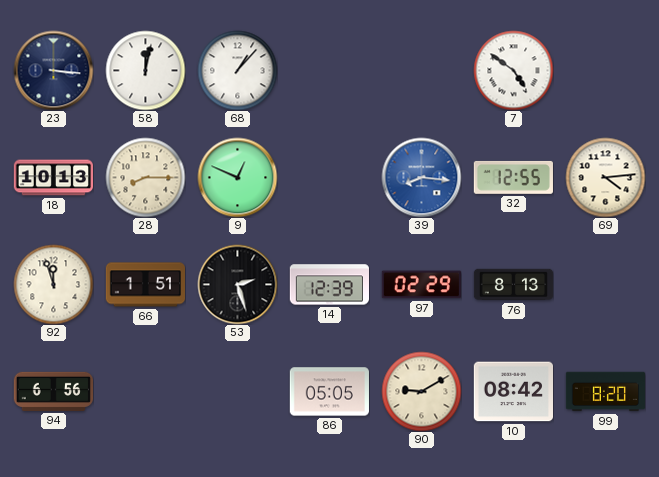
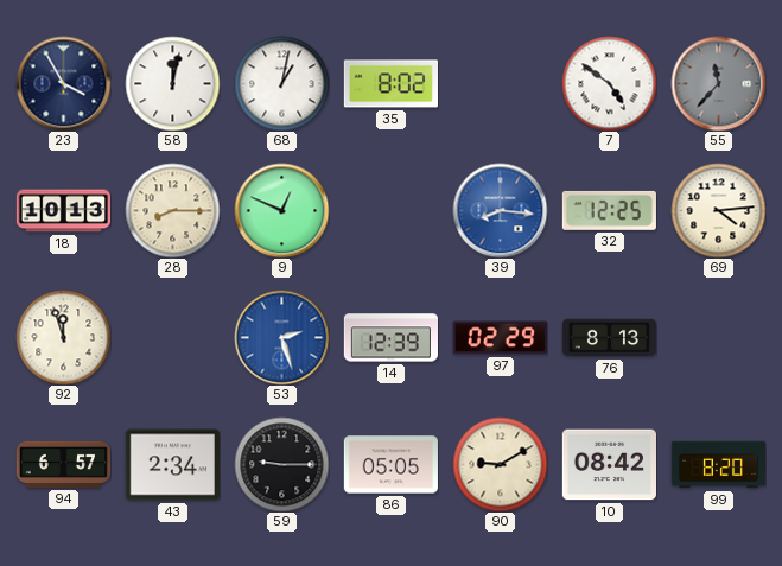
23: 3:16 -> 3:55 (63, 83)
68: 1:07 -> 1:02 (281, 83)
35: none -> 8:02 (390, 84)
55: none -> 11:37 (718, 83)
32: 12:55 -> 12:25 (609, 210)
66: 1:51 -> none (145, 285)
53 dial: black -> blue (281, 337)
94: 6:56 -> 6:57 (63, 464)
43: none -> 2:34 (172, 465)
59: none -> 9:15 (281, 464)
